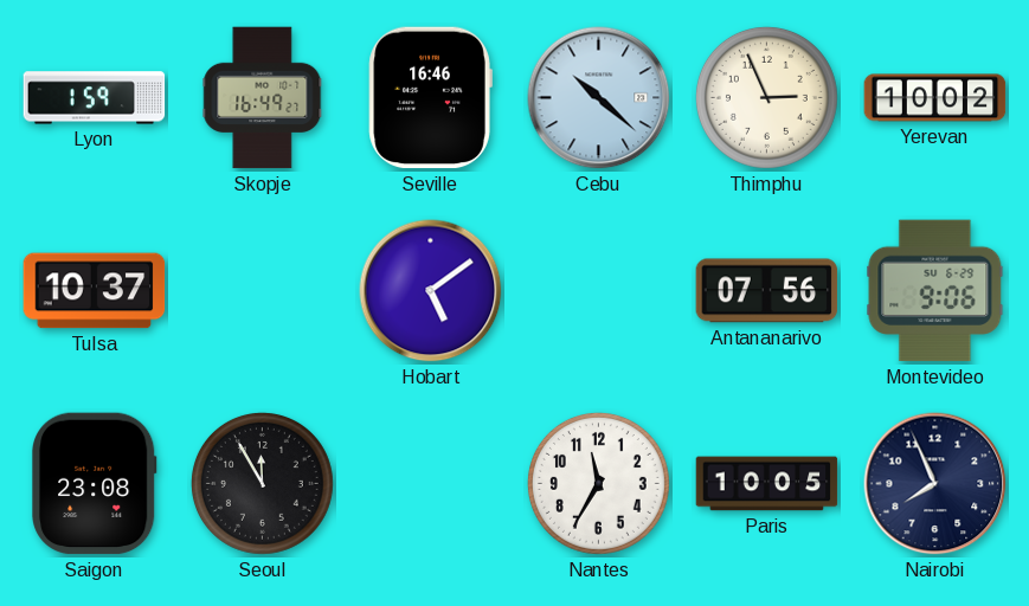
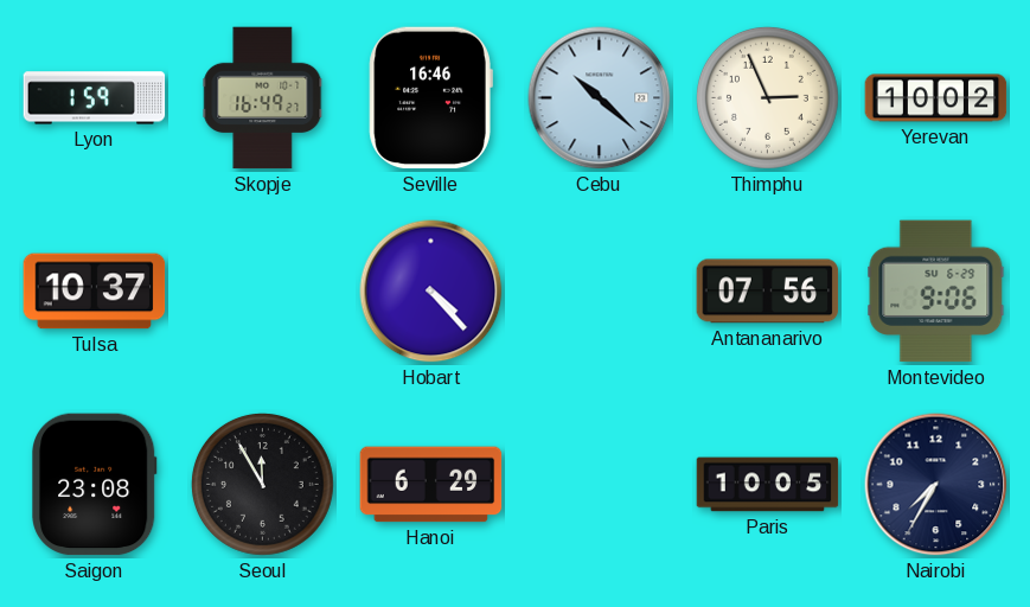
Hobart: 5:09 -> 4:23 (431, 292)
Hanoi: none -> 6:29 (431, 485)
Nantes: 11:35 -> none (598, 483)
Nairobi: 7:56 -> 7:35 (936, 485)
